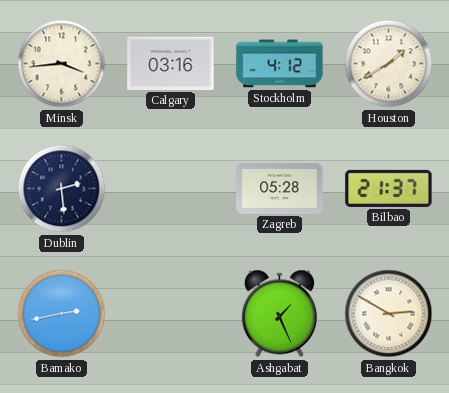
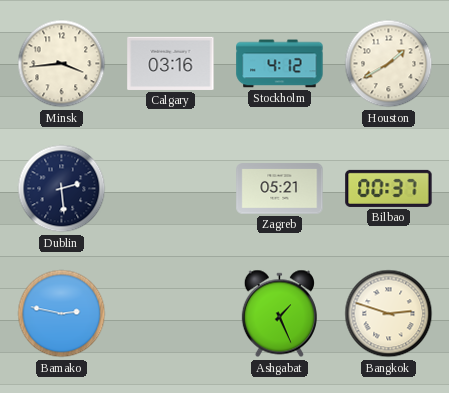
Zagreb: 05:28 -> 05:21 (280, 189)
Bilbao: 21:37 -> 00:37 (389, 188)
Bamako: 2:43 -> 2:47 (62, 314)
Bangkok: 2:50 -> 2:48 (389, 314)
